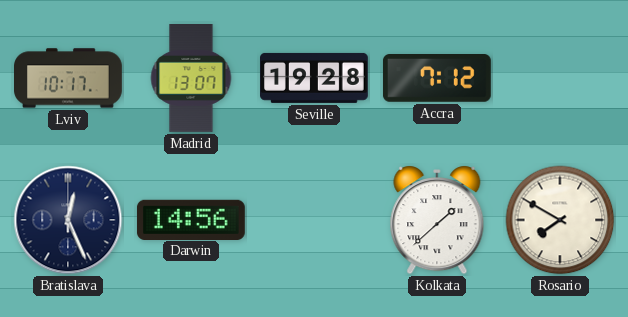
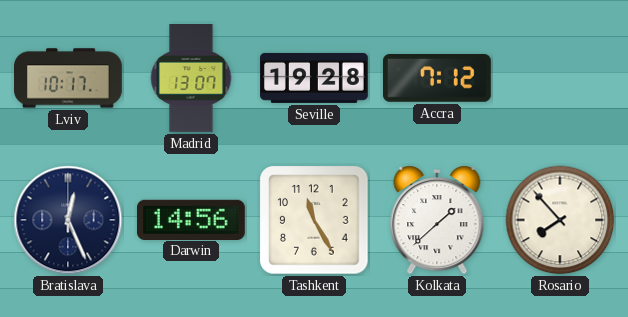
Tashkent: none -> 11:25 (314, 220)
Rosario: 7:50 -> 7:53 (560, 220)
